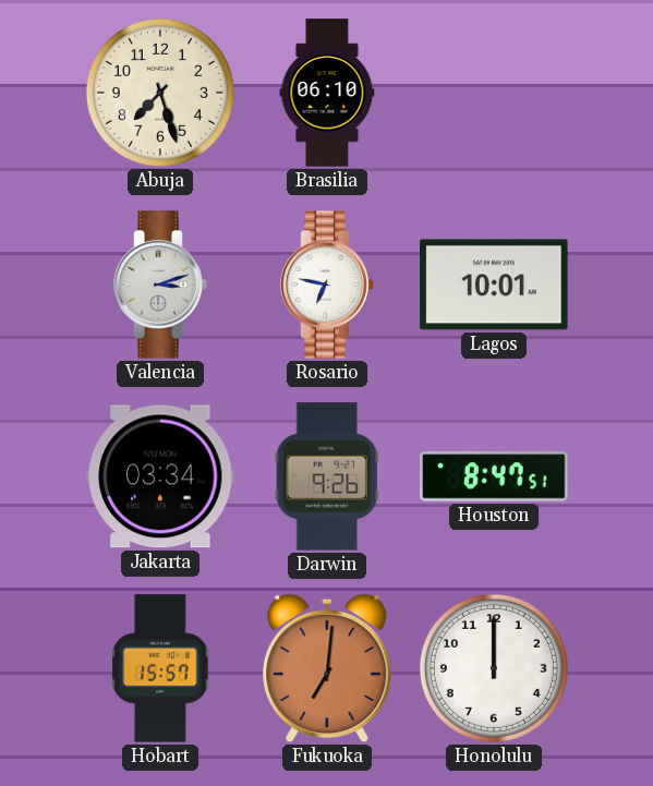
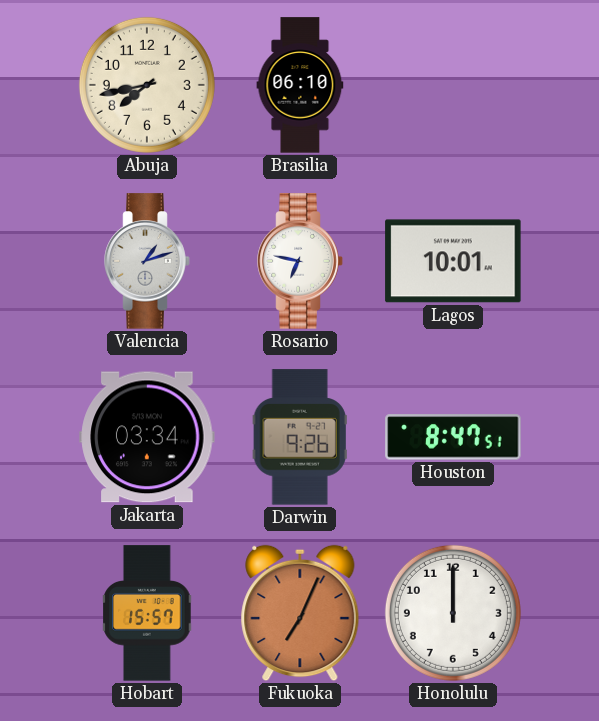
Abuja: 7:27 -> 7:43 (147, 85)
Valencia: 3:12 -> 1:12 (147, 261)
Fukuoka: 7:01 -> 7:04 (300, 613)
